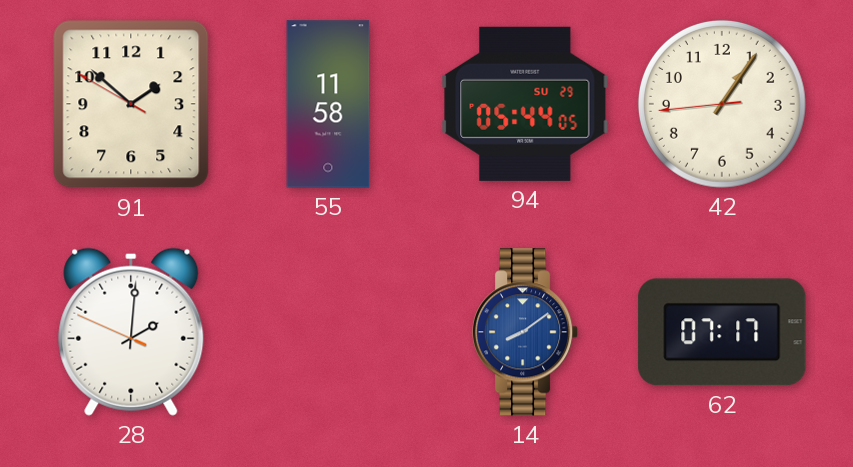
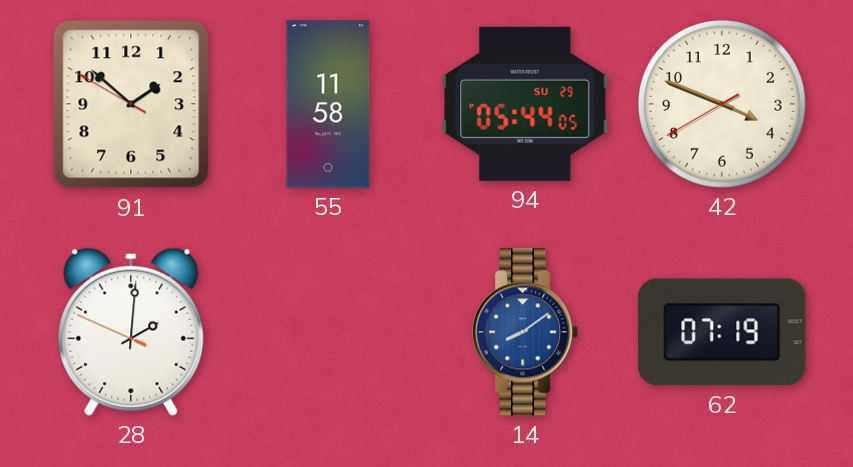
42: 1:05 -> 3:48 (722, 104)
62: 07:17 -> 07:19 (722, 332)
